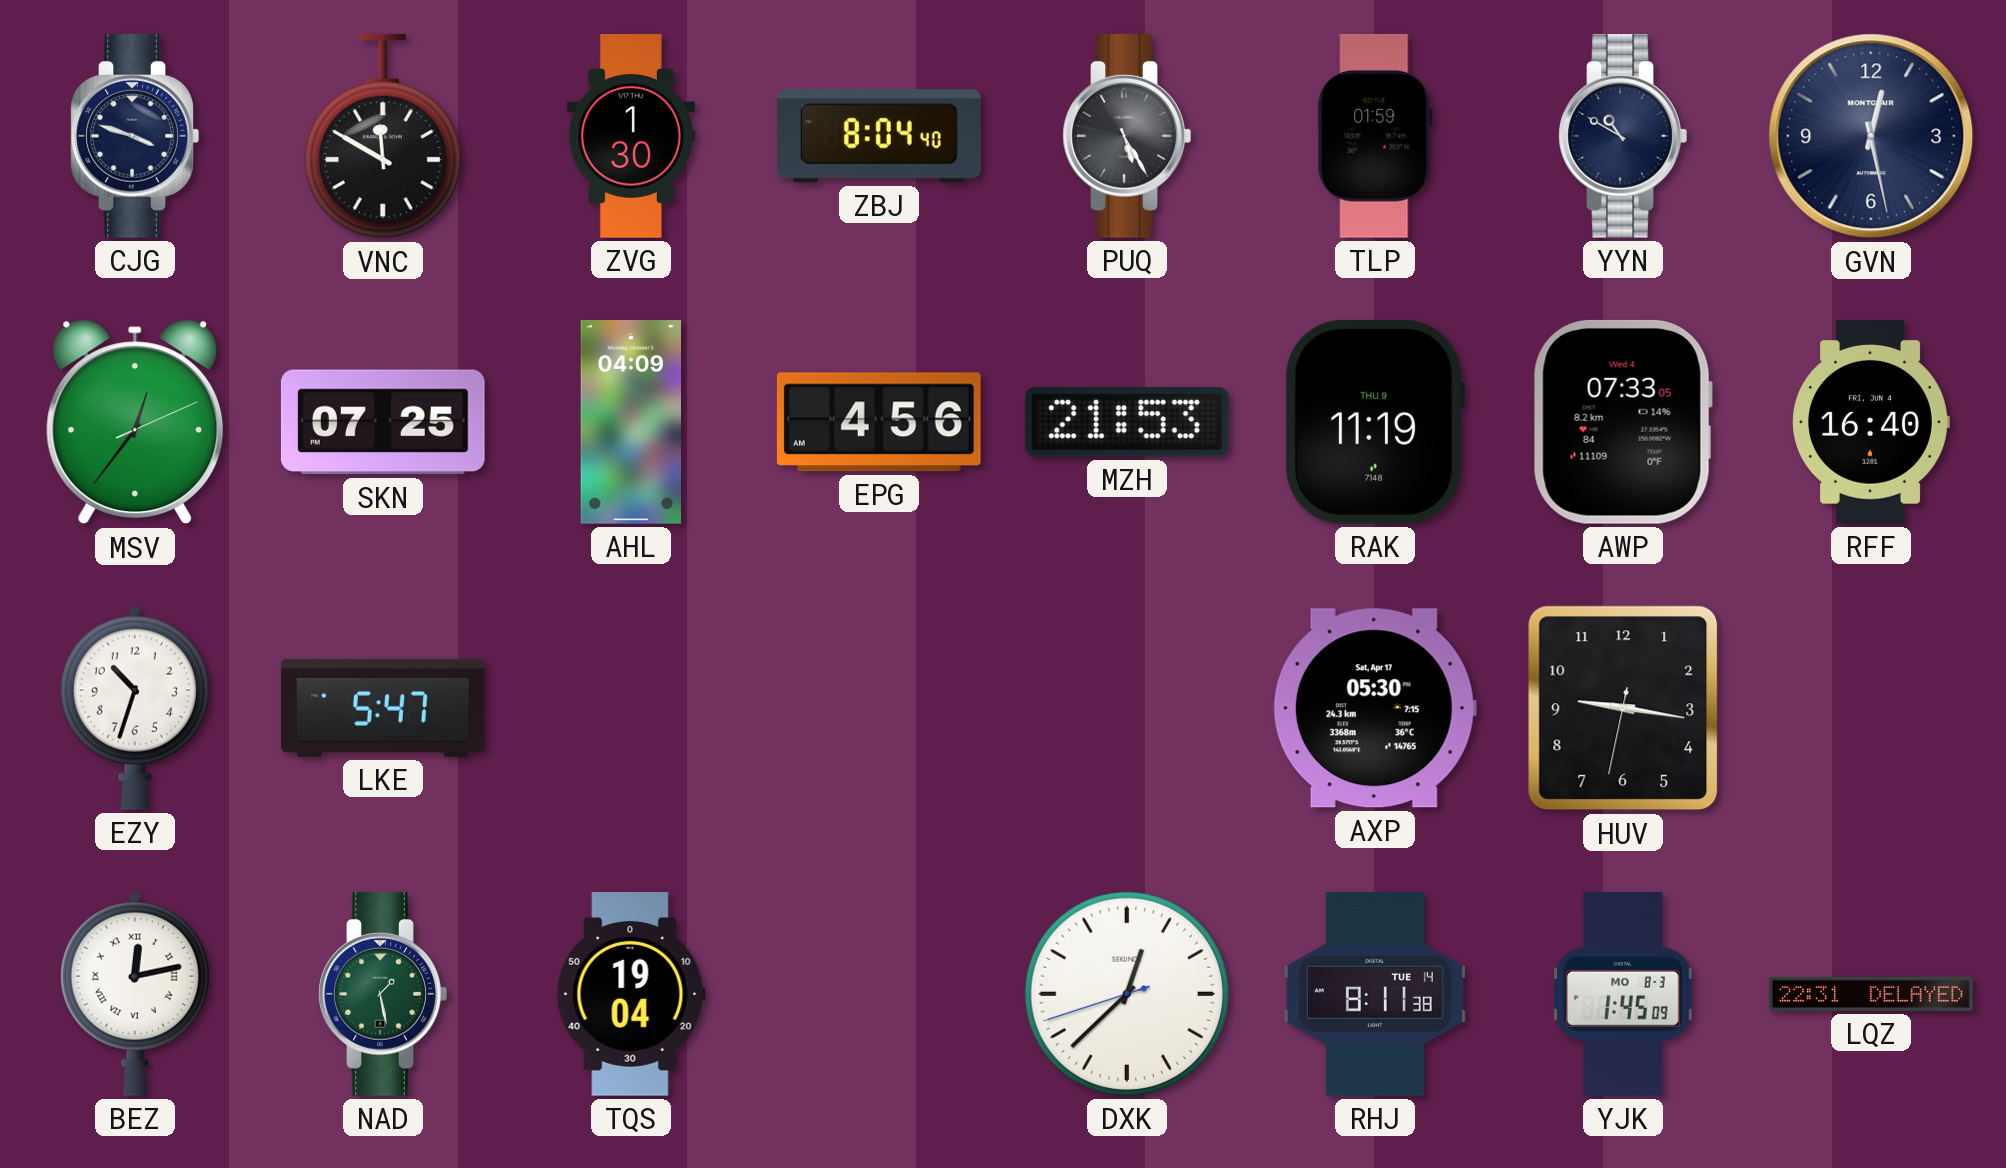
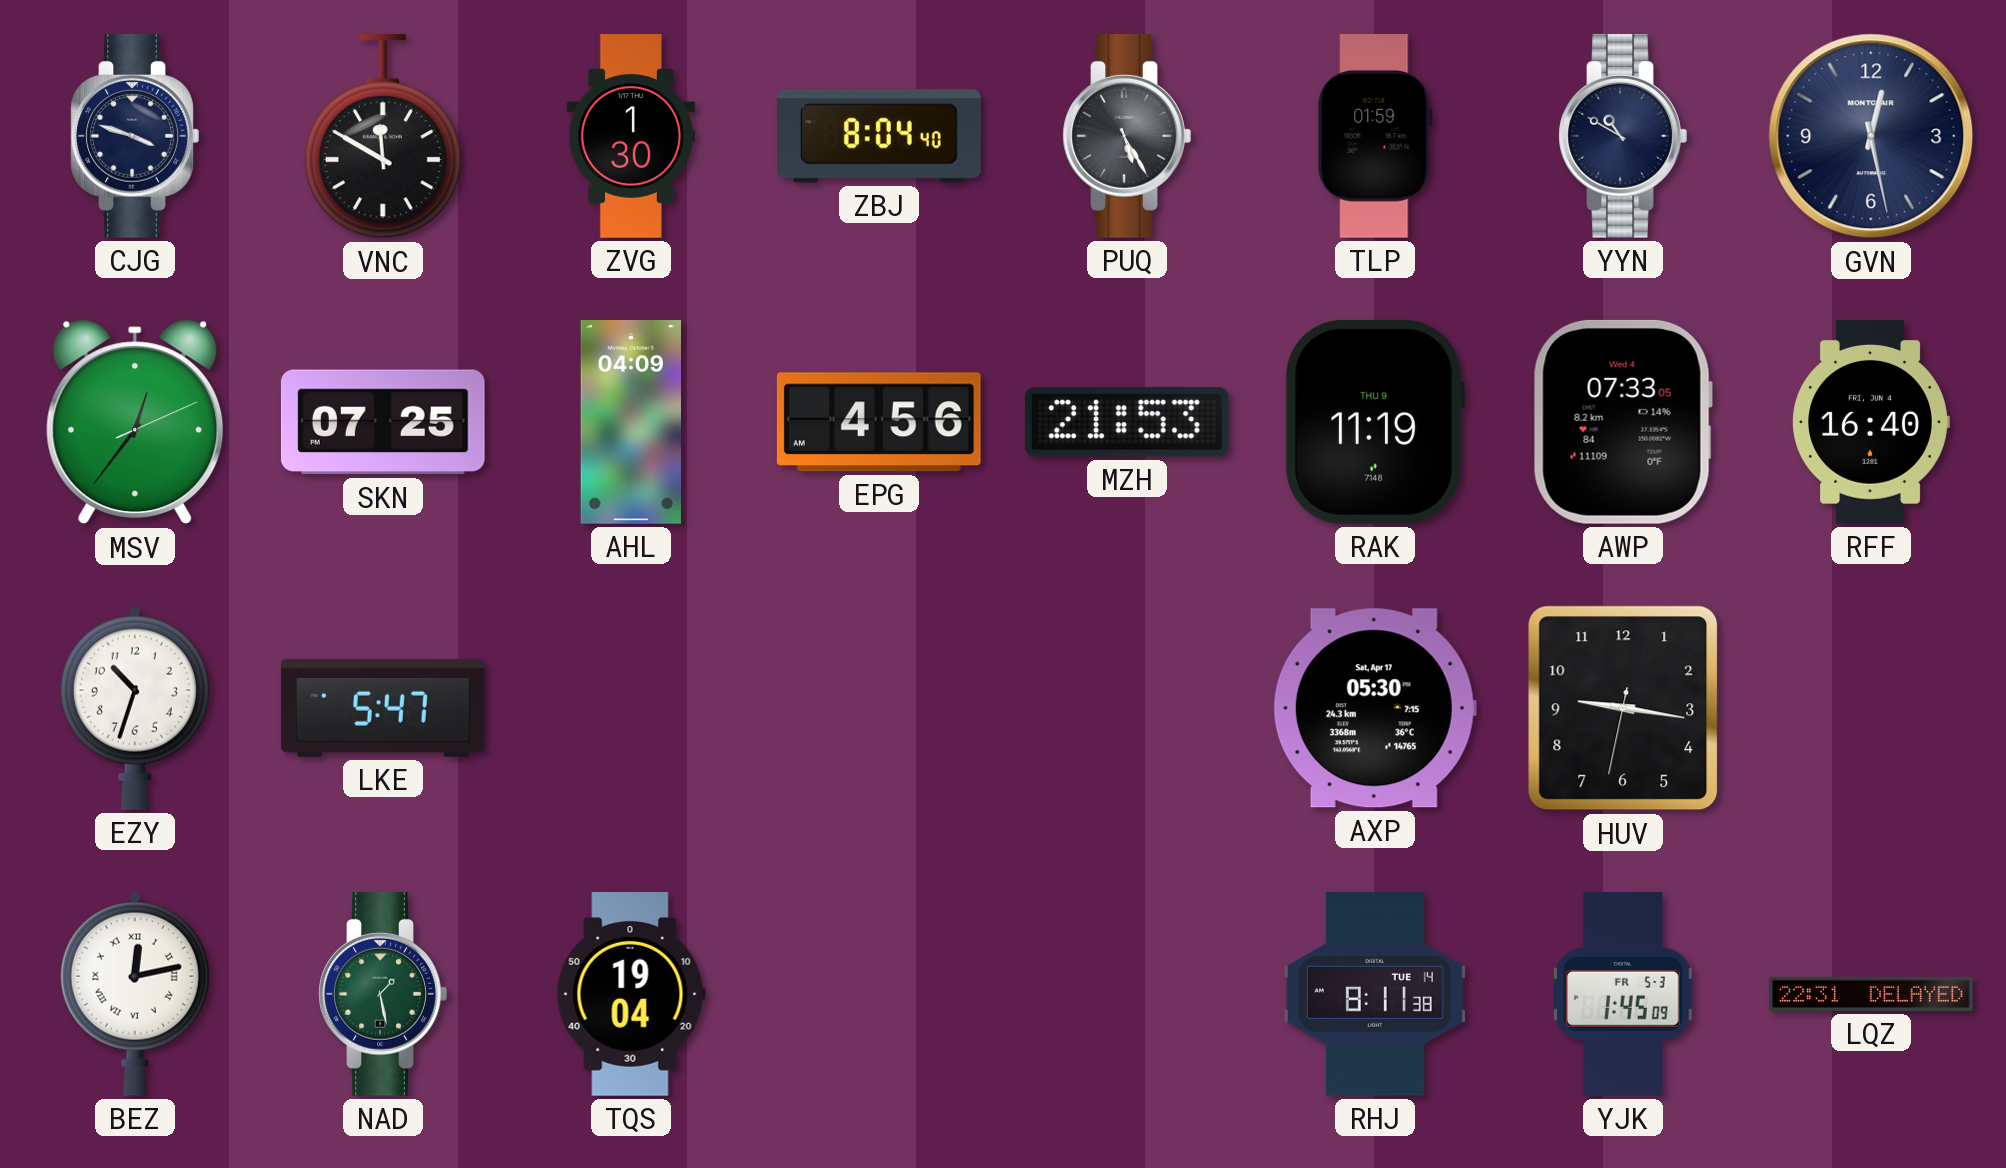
DXK: 12:37 -> none (1127, 994)
YJK date: MO 8-3 -> FR 5-3 (1623, 995)
